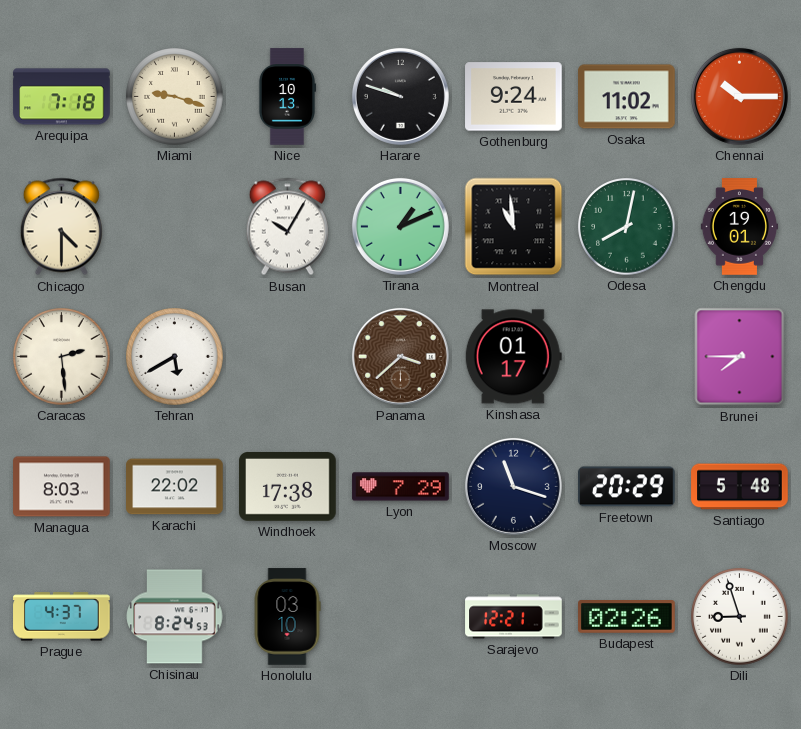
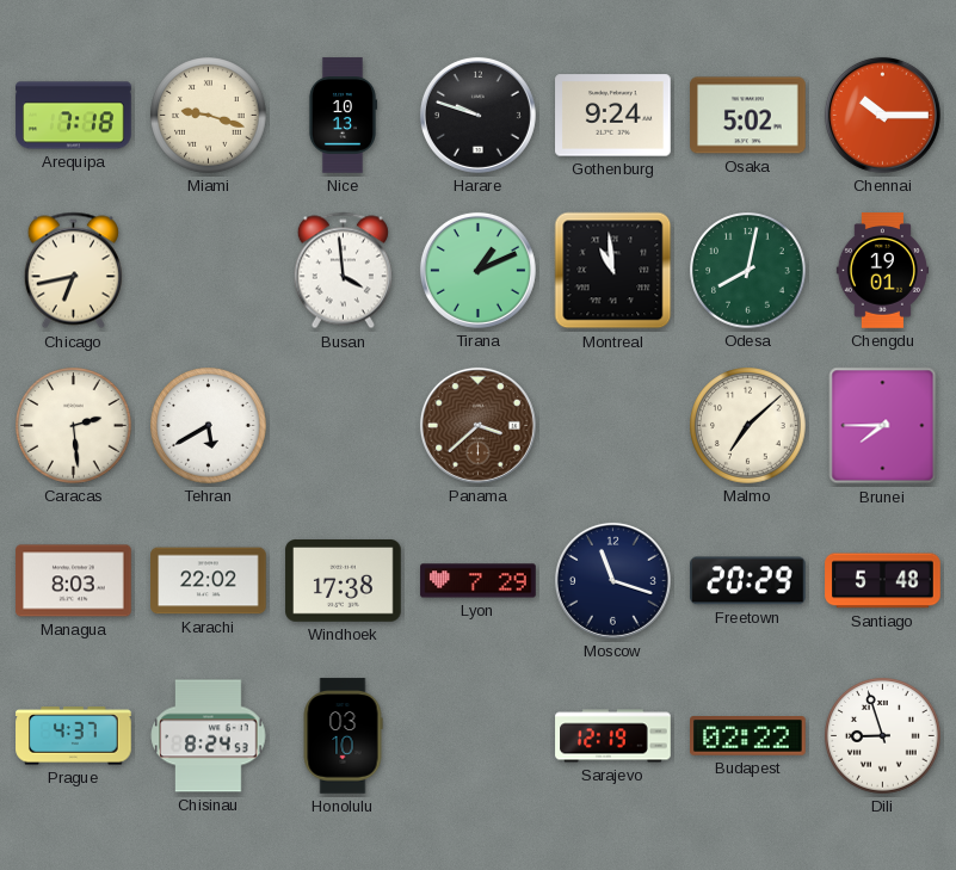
Osaka: 11:02 -> 5:02 (748, 116)
Chicago: 4:30 -> 6:43 (73, 271)
Busan: 10:05 -> 3:59 (343, 271)
Kinshasa: 01:17 -> none (513, 357)
Malmo: none -> 7:08 (748, 426)
Sarajevo: 12:21 -> 12:19 (613, 736)
Budapest: 02:26 -> 02:22 (748, 736)
